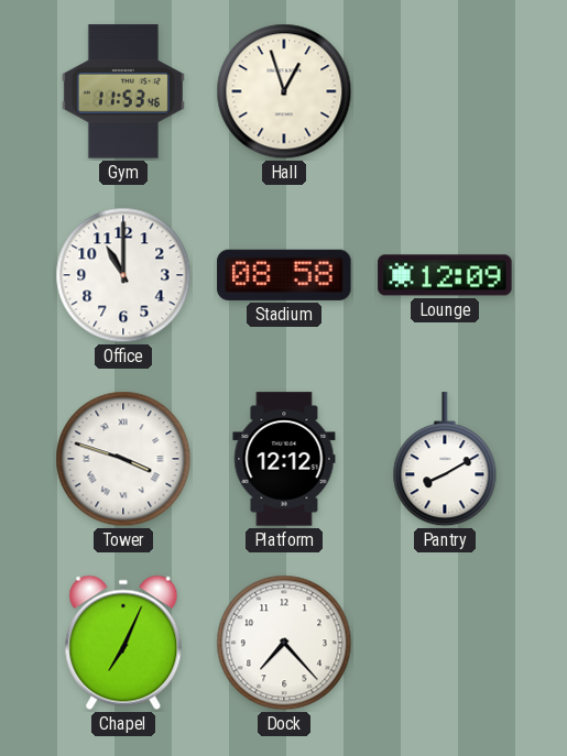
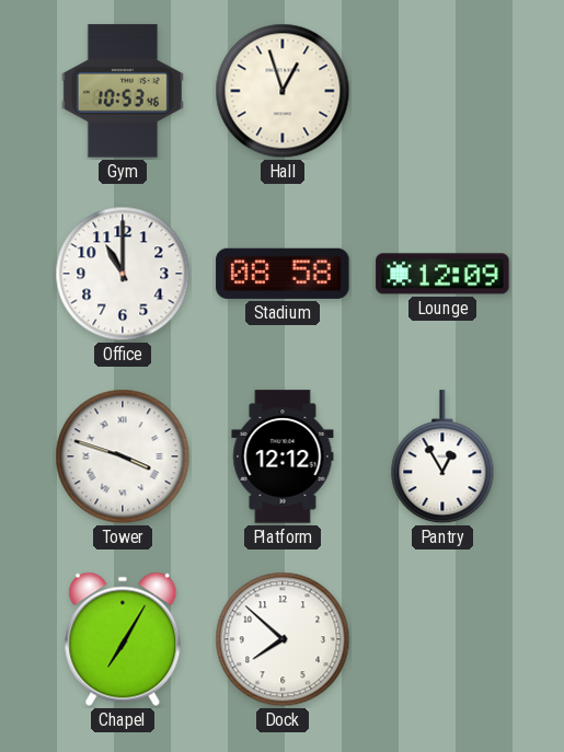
Gym: 11:53 -> 10:53 (123, 91)
Pantry: 8:10 -> 12:55 (442, 458)
Chapel: 7:04 -> 7:05 (123, 639)
Dock: 7:23 -> 7:52 (283, 639)
